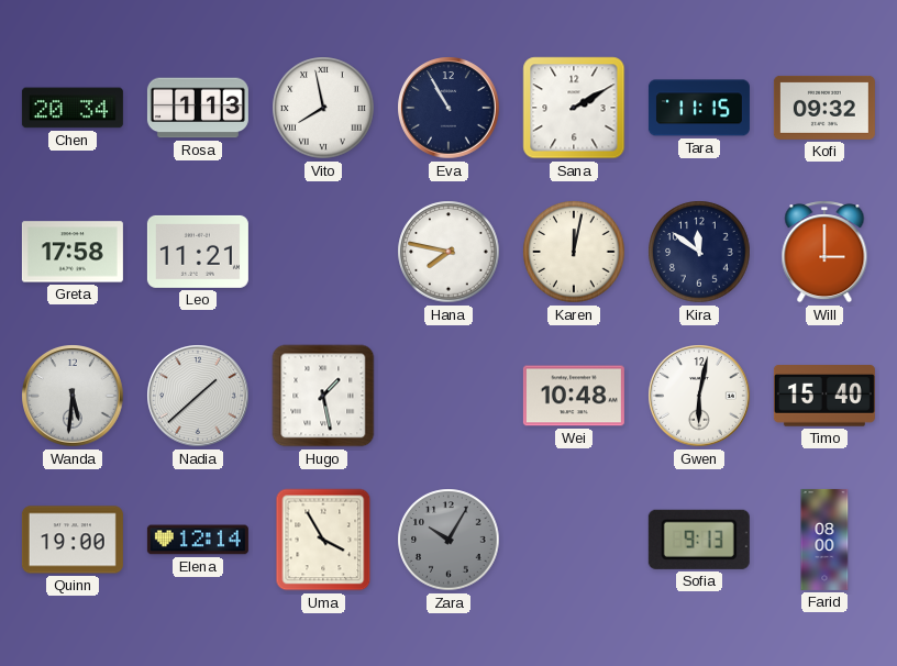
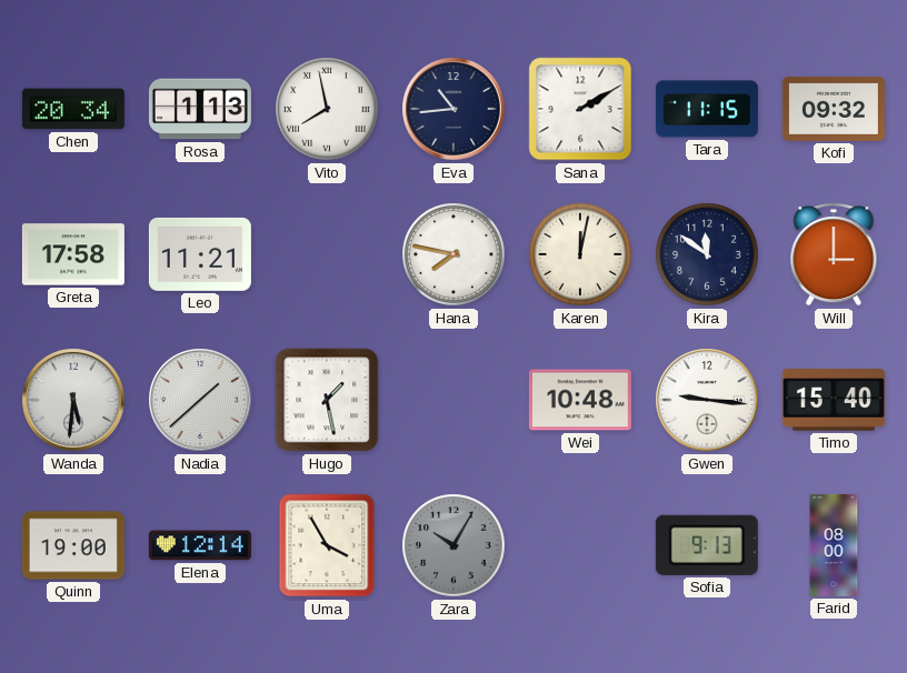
Eva: 10:55 -> 10:44 (453, 109)
Gwen: 6:02 -> 9:16 (707, 400)
